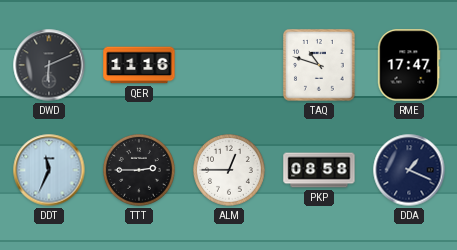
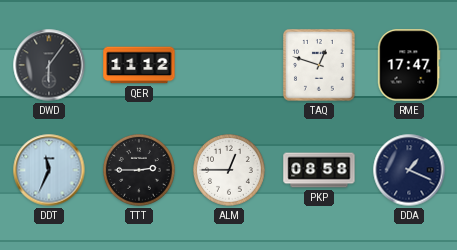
DWD: 6:11 -> 6:06 (49, 65)
QER: 11:16 -> 11:12 (139, 65)
TAQ: 10:48 -> 12:48 (320, 66)
